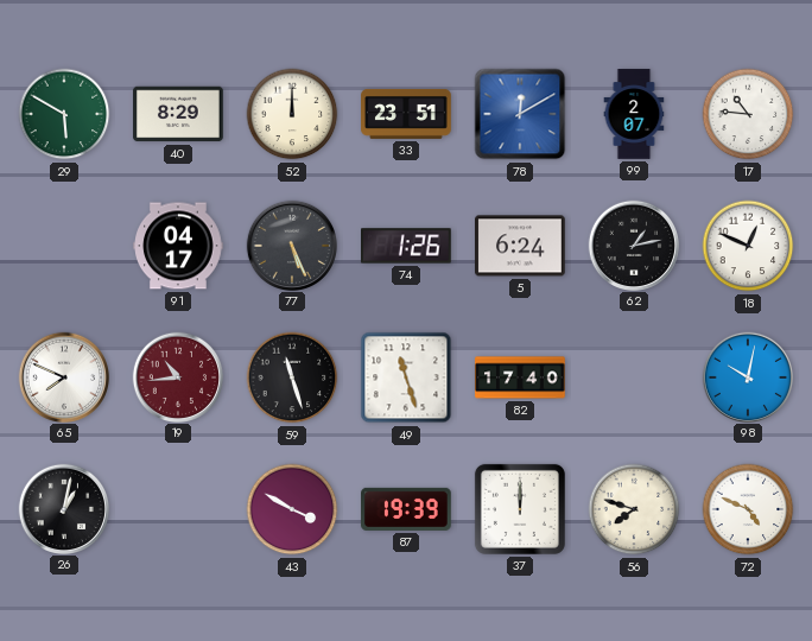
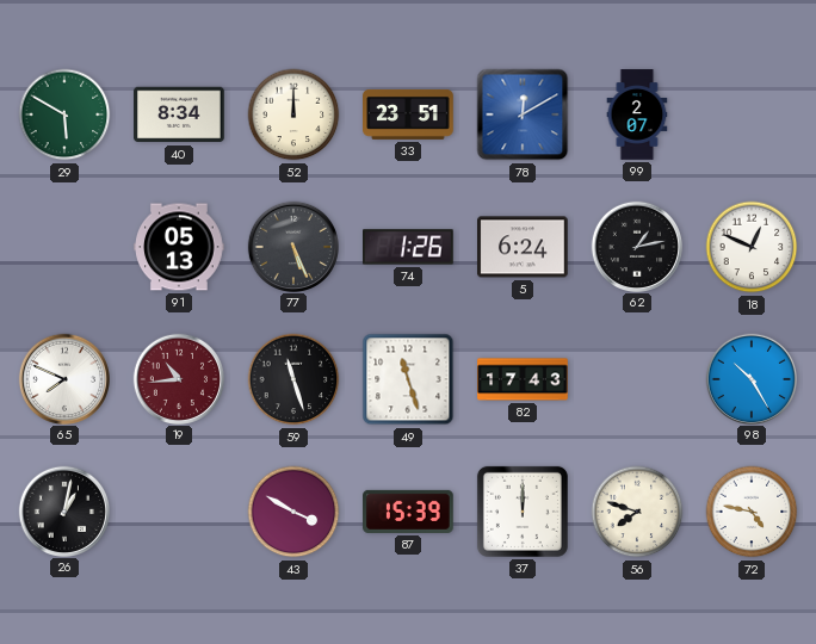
40: 8:29 -> 8:34 (179, 114)
17: 10:46 -> none (748, 114)
91: 04:17 -> 05:13 (179, 247)
82: 17:40 -> 17:43 (523, 379)
98: 10:02 -> 10:25 (750, 378)
87: 19:39 -> 15:39 (408, 512)
72: 4:49 -> 4:47 (752, 512)
